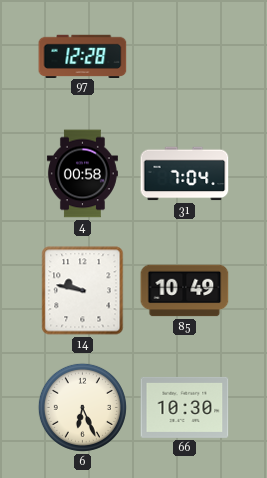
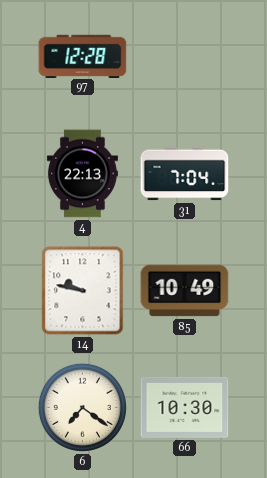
4: 00:58 -> 22:13 (82, 174)
6: 6:26 -> 7:21 (82, 407)
